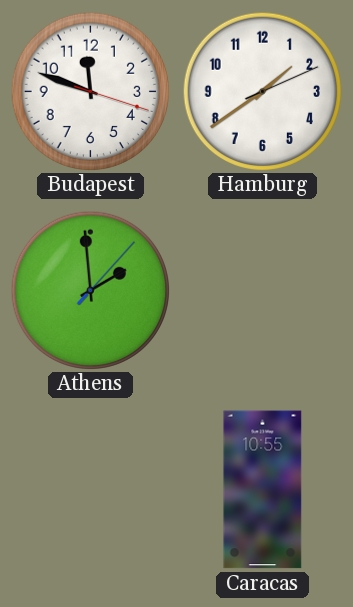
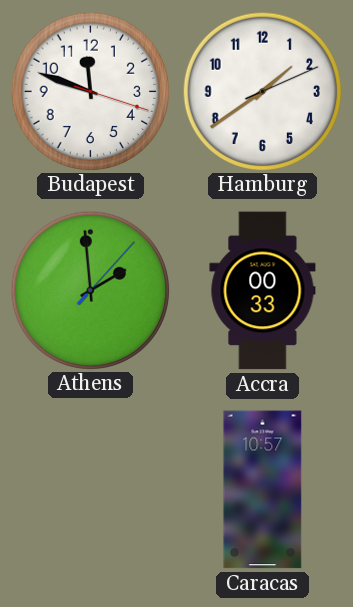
Accra: none -> 00:33 (263, 291)
Caracas: 10:55 -> 10:57 (263, 490)
